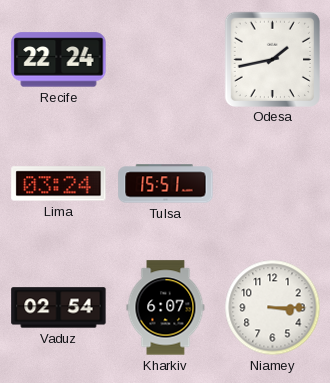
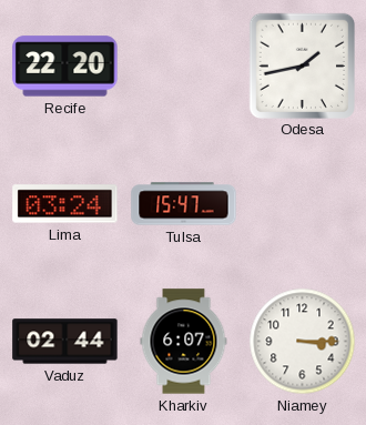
Recife: 22:24 -> 22:20 (65, 67)
Tulsa: 15:51 -> 15:47 (184, 204)
Vaduz: 02:54 -> 02:44 (65, 342)
